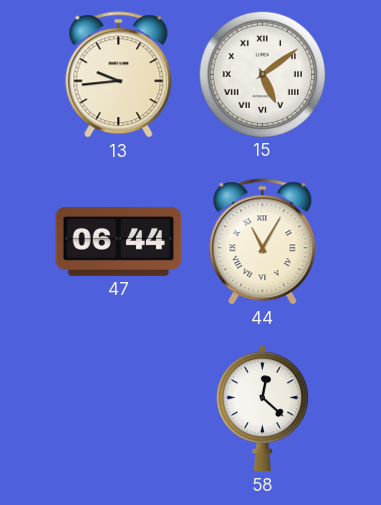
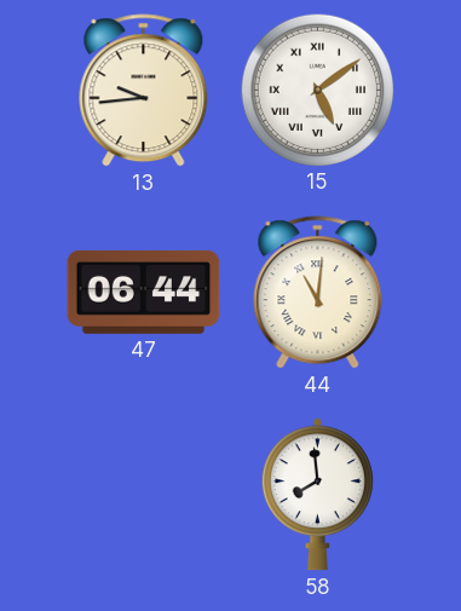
44: 11:05 -> 11:01 (318, 293)
58: 12:22 -> 7:59 (317, 495)
